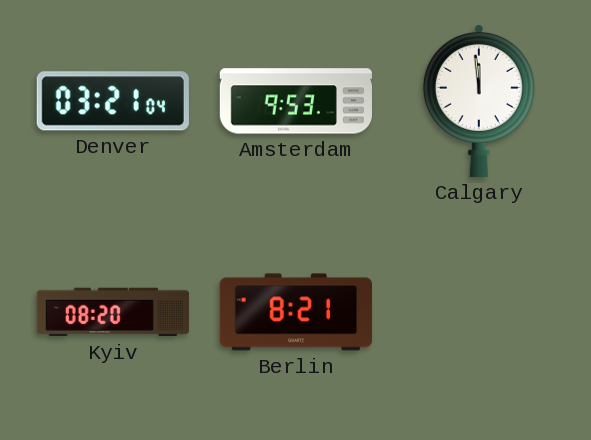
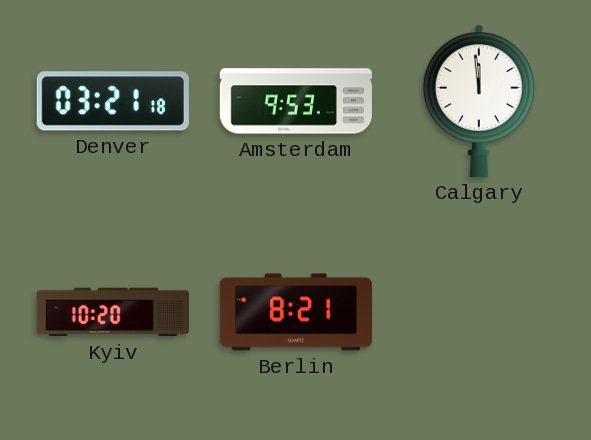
Denver: 03:21:04 -> 03:21:18 (113, 101)
Kyiv: 08:20 -> 10:20 (113, 312)
